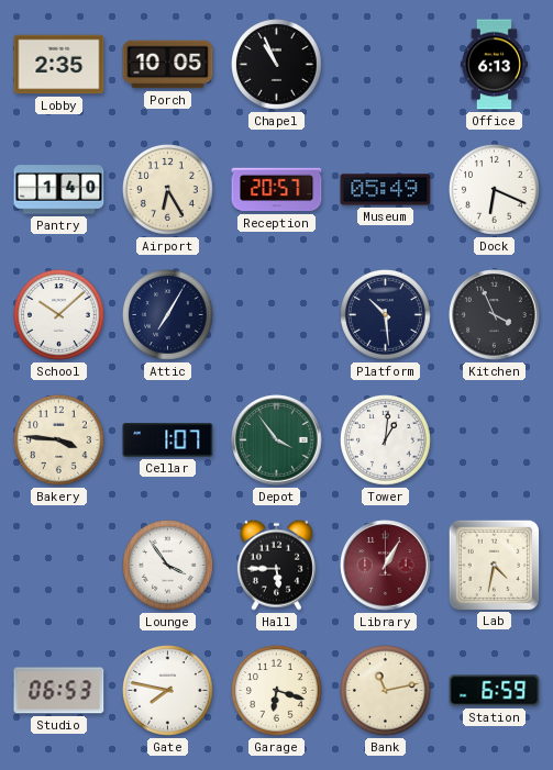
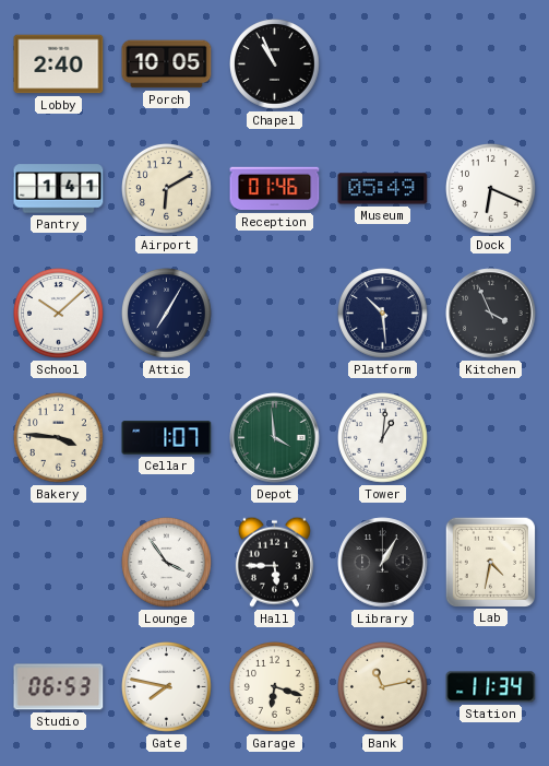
Lobby: 2:35 -> 2:40 (59, 64)
Office: 6:13 -> none (494, 65)
Pantry: 1:40 -> 1:41 (59, 189)
Airport: 6:25 -> 6:10 (167, 189)
Reception: 20:57 -> 01:46 (275, 189)
Depot: 3:54 -> 3:59 (275, 438)
Library dial: burgundy -> black (383, 563)
Station: 6:59 -> 11:34 (491, 687)
